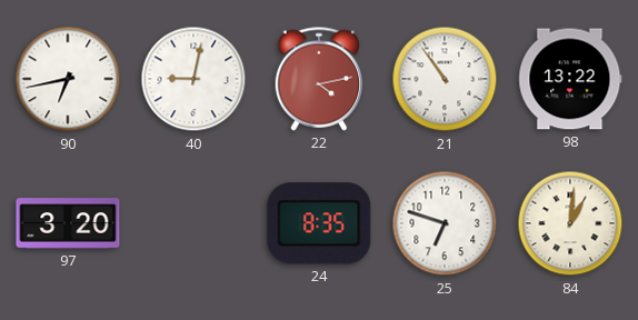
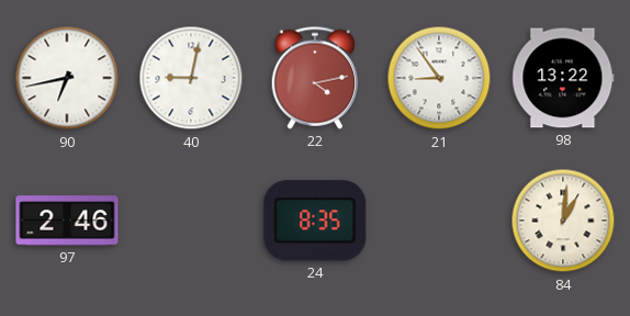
21: 10:54 -> 8:54 (439, 78)
97: 3:20 -> 2:46 (67, 221)
25: 6:48 -> none (445, 223)
